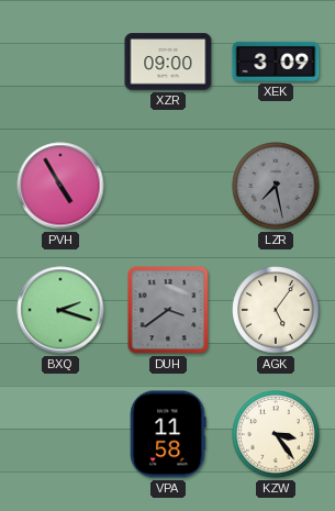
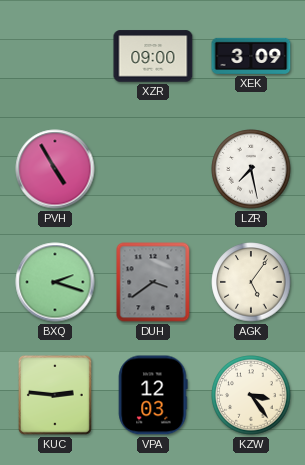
LZR dial: grey -> white (251, 169)
KUC: none -> 2:46 (55, 395)
VPA: 11:58 -> 12:03 (153, 395)
